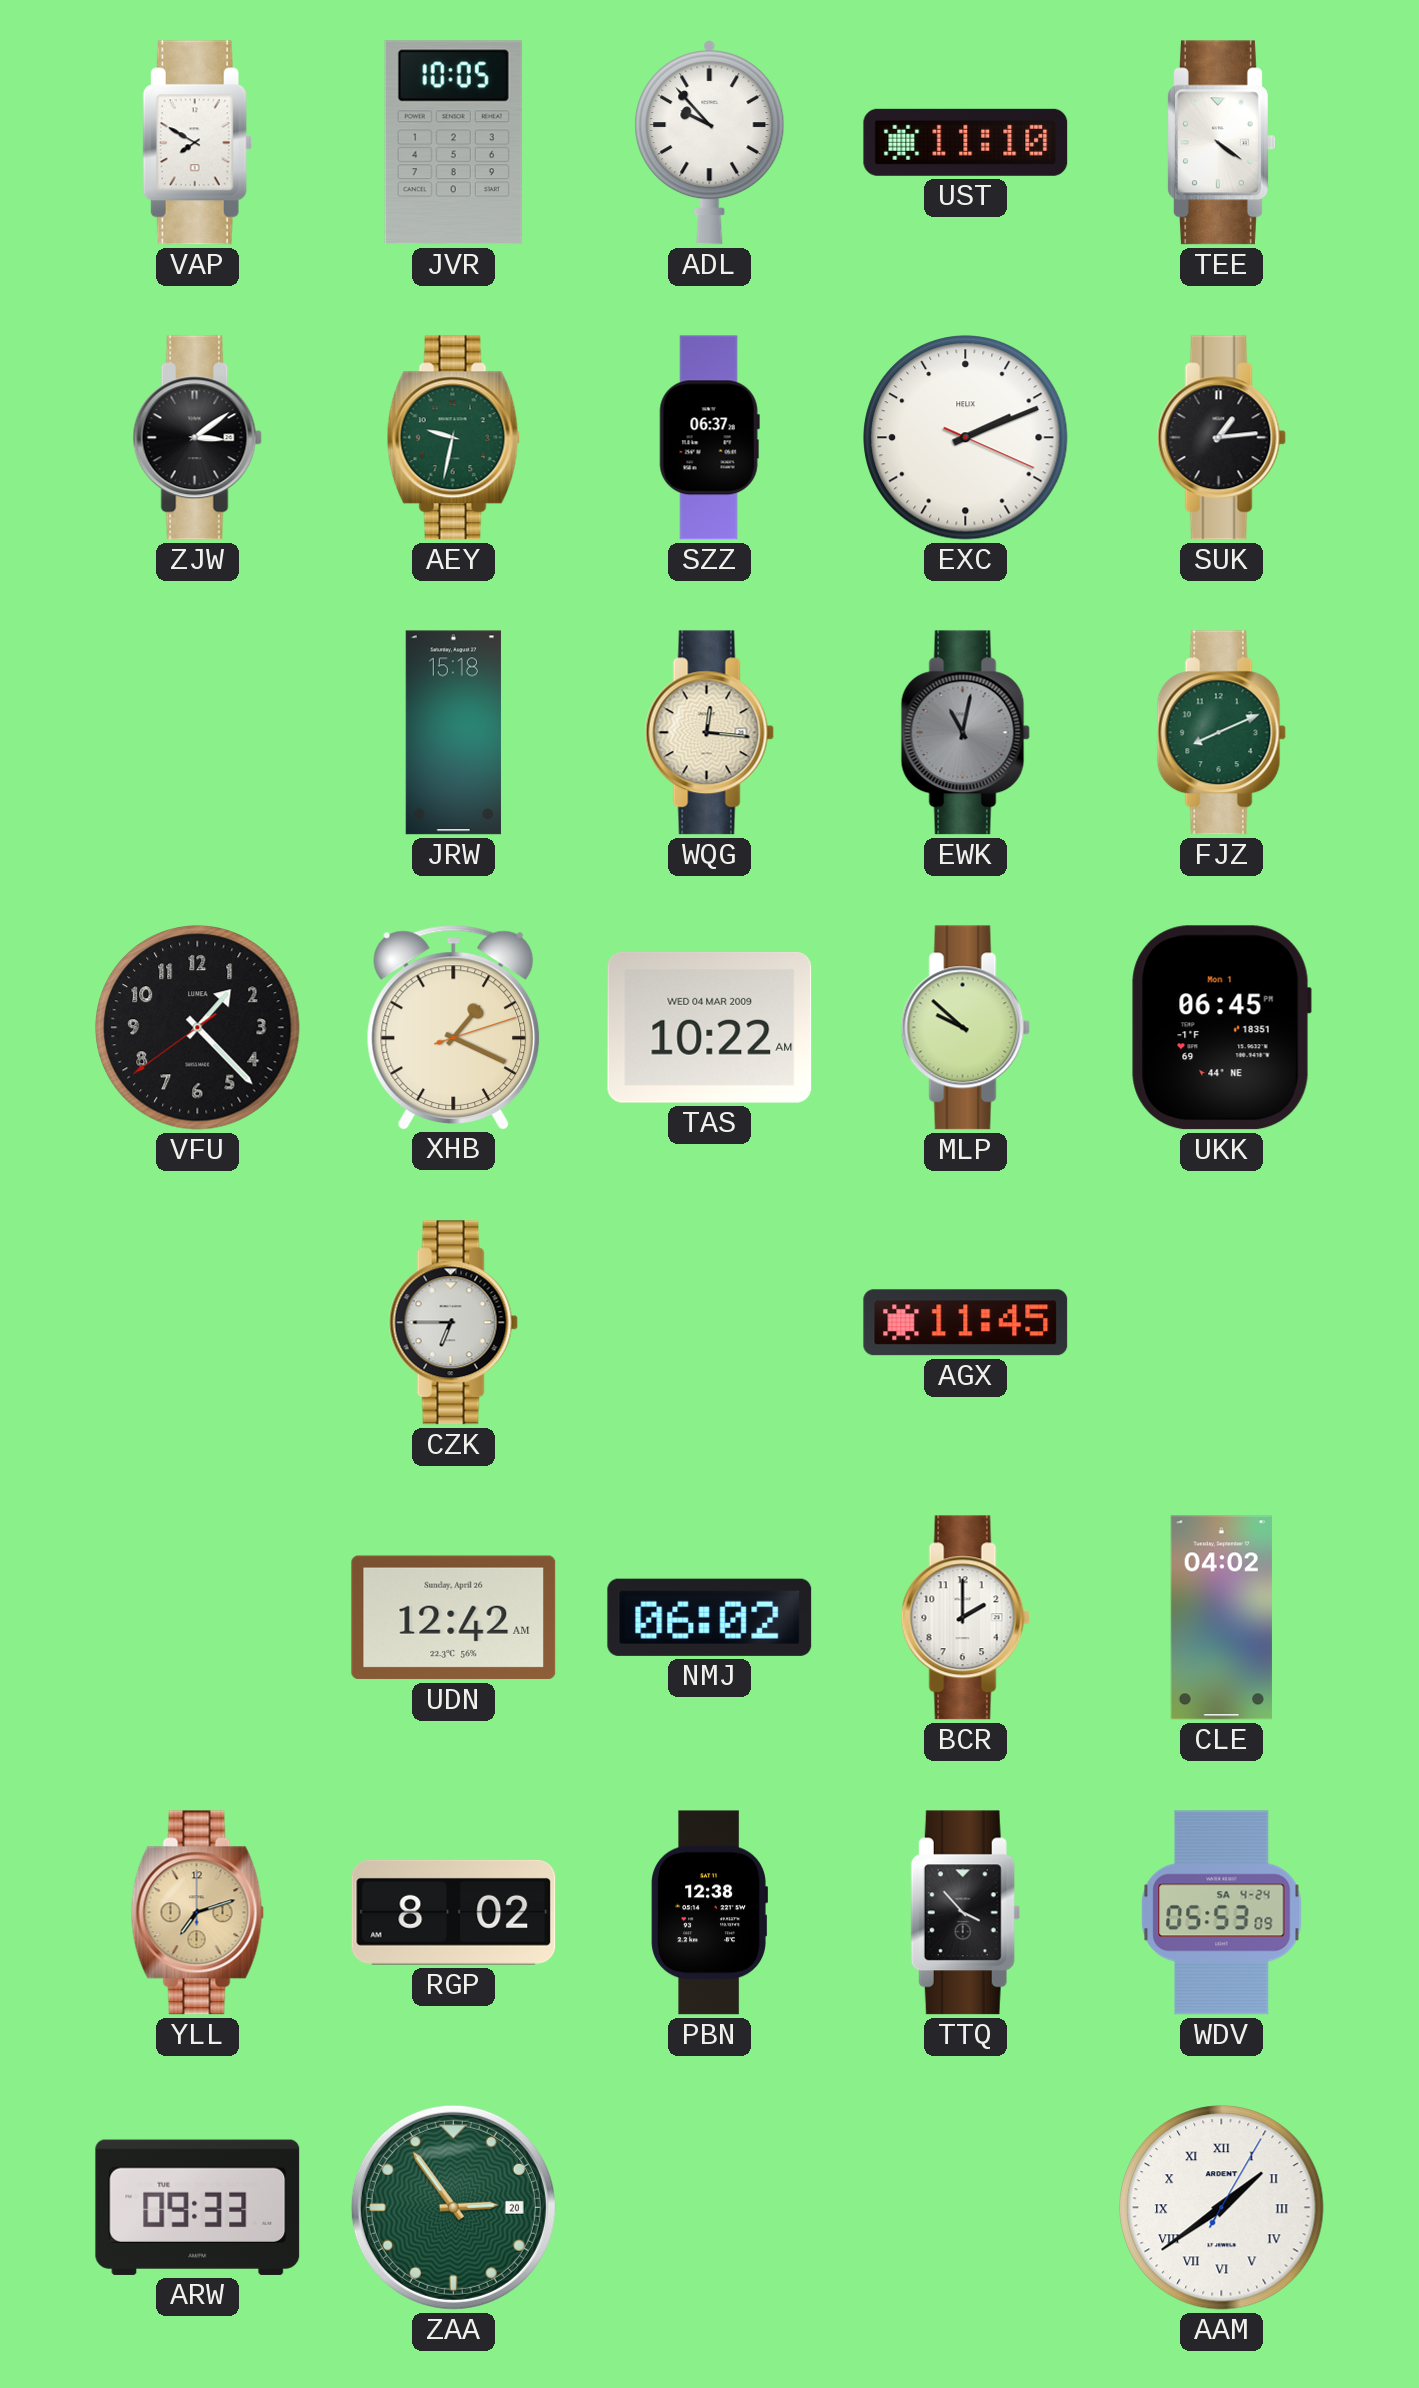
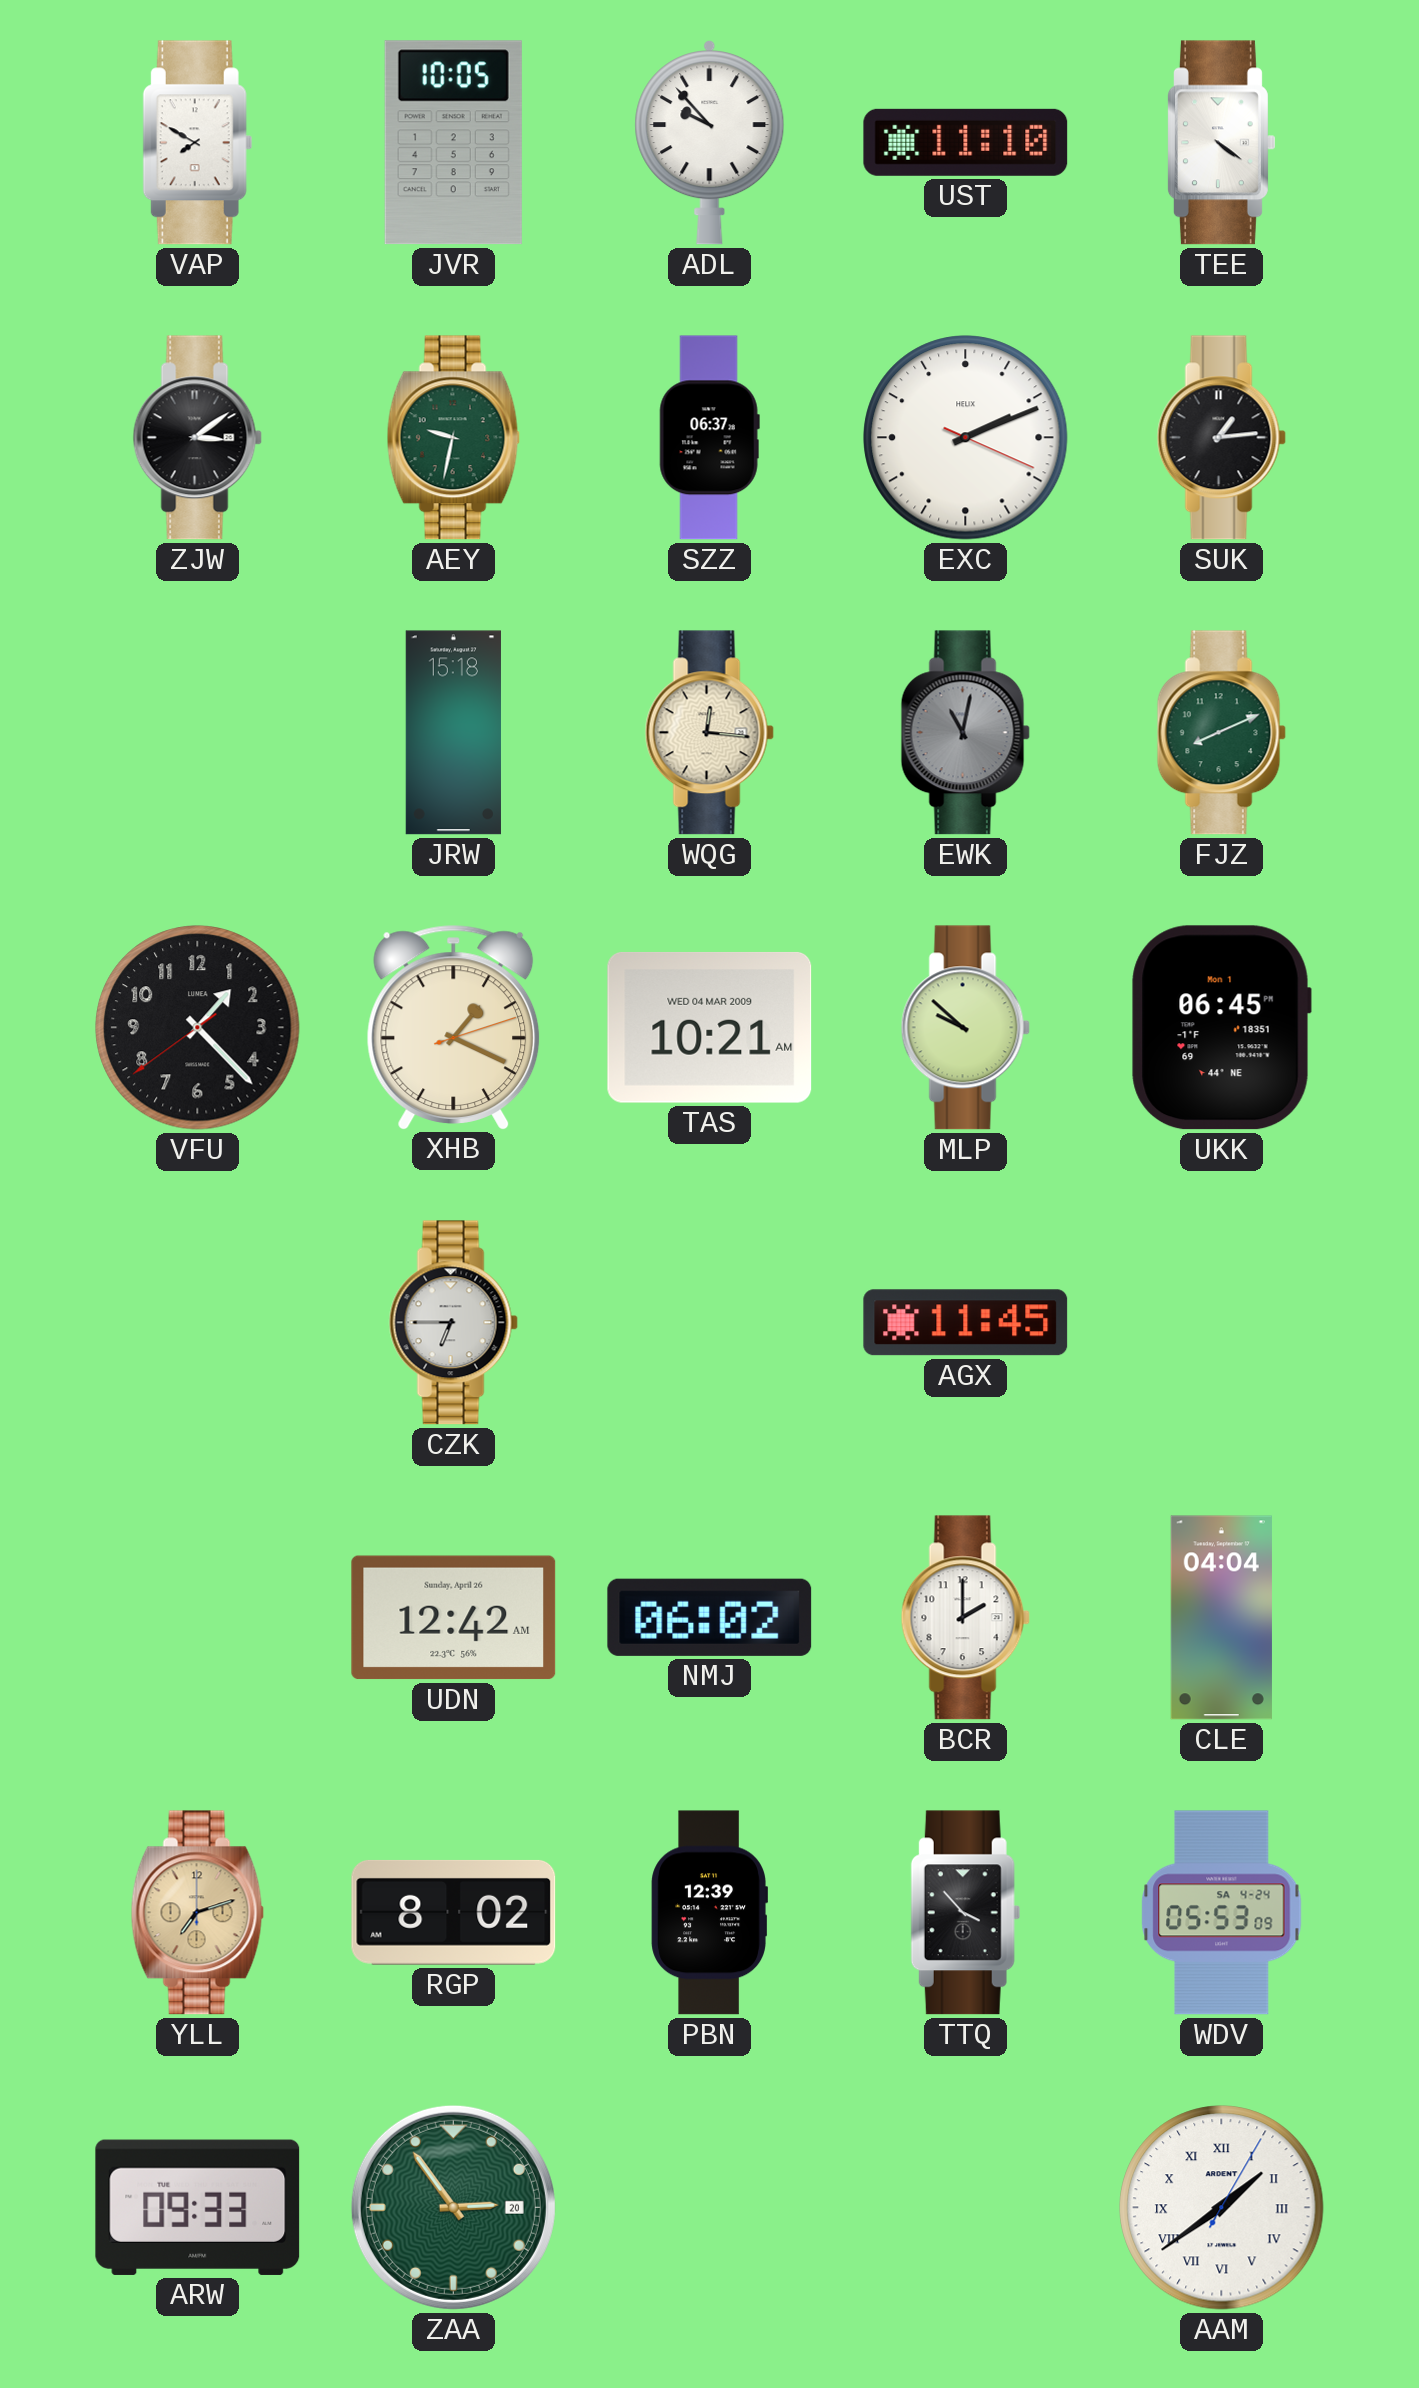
TAS: 10:22 -> 10:21 (710, 1028)
CLE: 04:02 -> 04:04 (1221, 1618)
PBN: 12:38 -> 12:39 (709, 1913)
